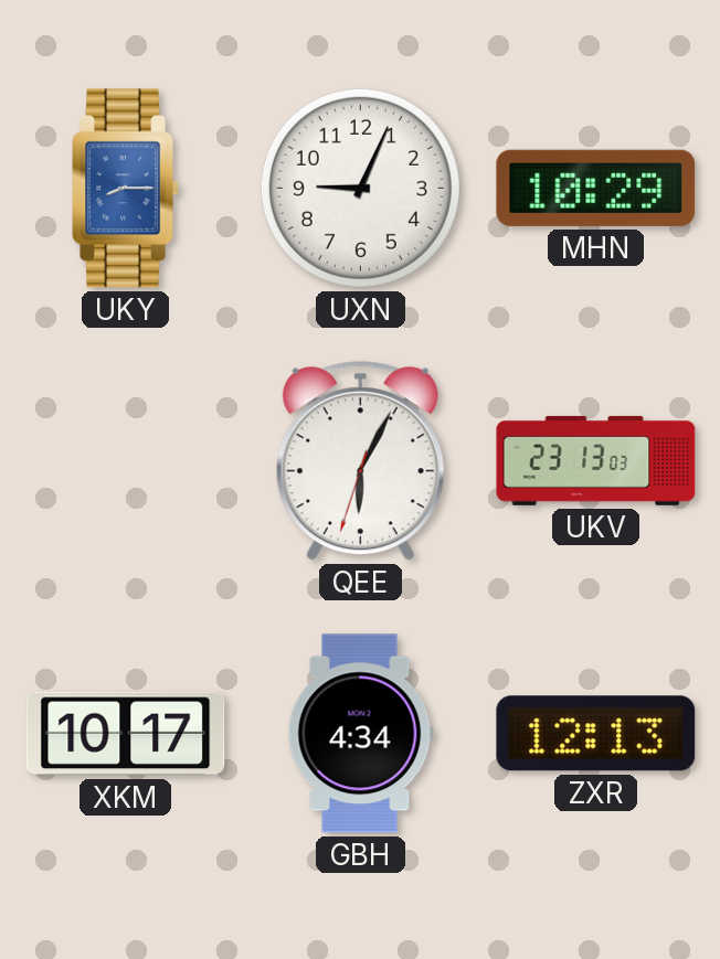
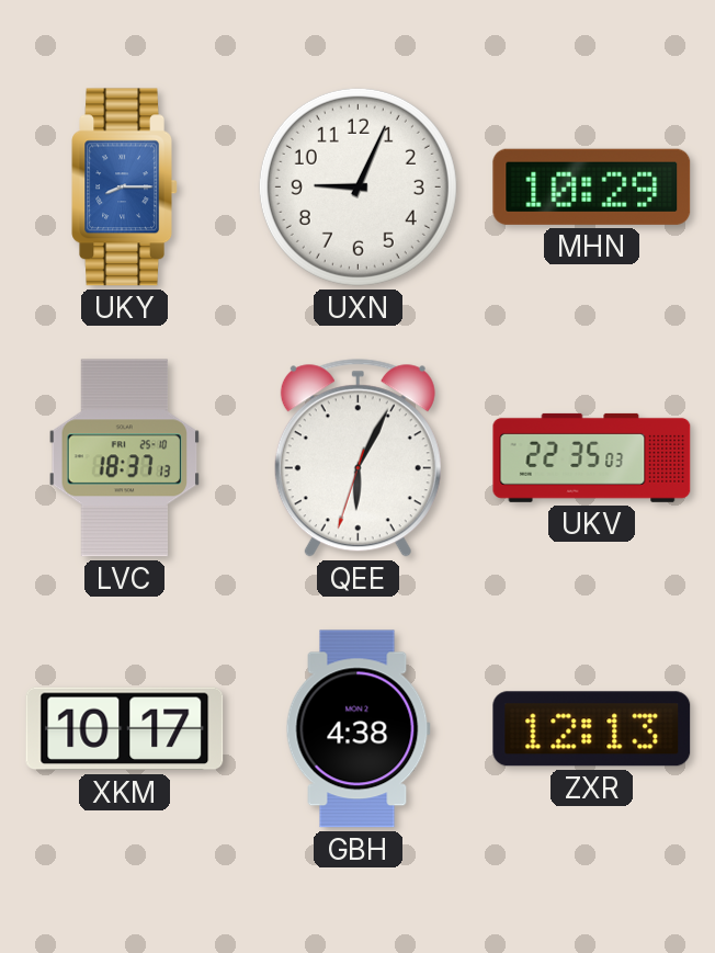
LVC: none -> 18:37 (124, 458)
UKV: 23:13 -> 22:35 (592, 457)
GBH: 4:34 -> 4:38 (357, 729)
